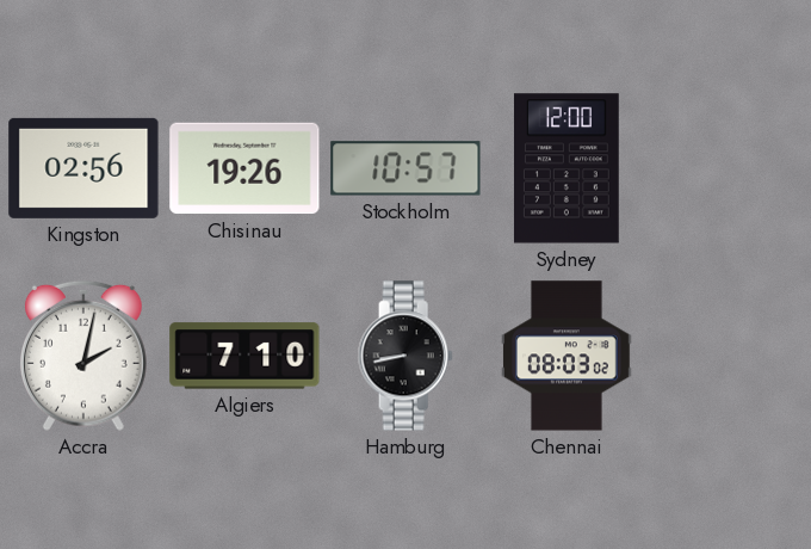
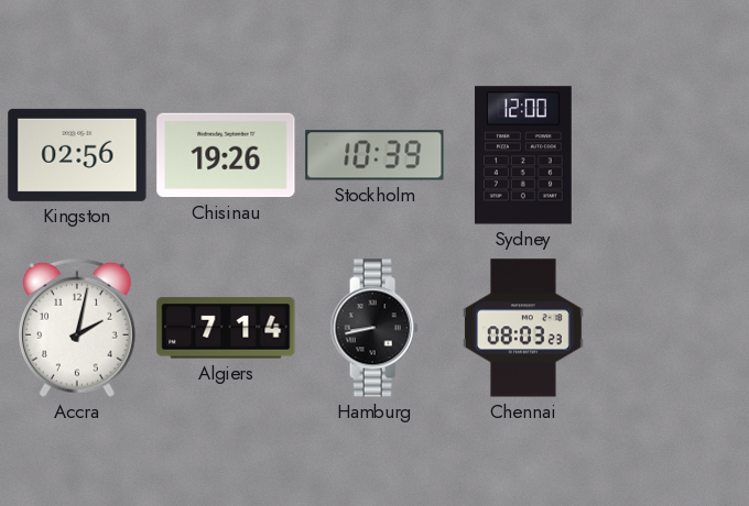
Stockholm: 10:57 -> 10:39 (374, 155)
Algiers: 7:10 -> 7:14 (226, 328)
Chennai: 08:03:02 -> 08:03:23 (524, 328)
